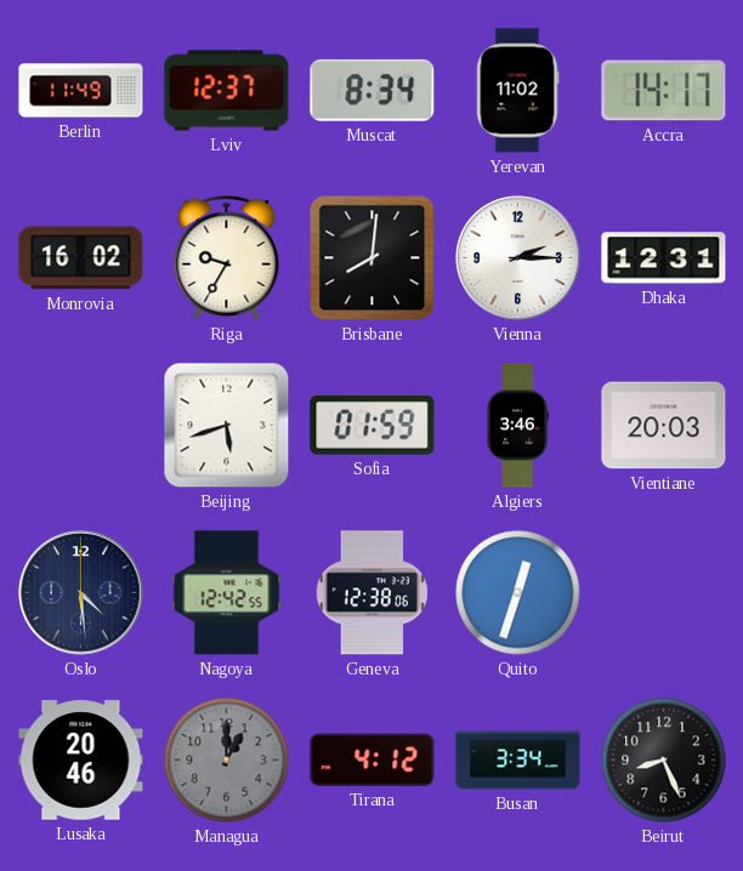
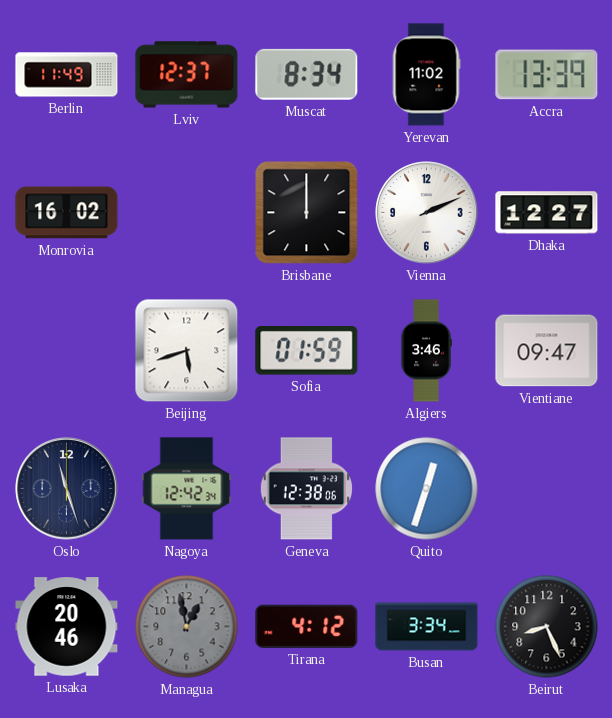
Accra: 14:17 -> 13:39 (547, 75)
Riga: 9:35 -> none (227, 257)
Brisbane: 8:01 -> 12:00 (307, 213)
Vienna: 2:15 -> 2:11 (427, 213)
Dhaka: 12:31 -> 12:27 (547, 213)
Vientiane: 20:03 -> 09:47 (547, 351)
Oslo: 4:29 -> 11:27 (67, 489)
Nagoya: 12:42:55 -> 12:42:34 (187, 489)
Managua: 1:00 -> 12:58 (187, 627)
